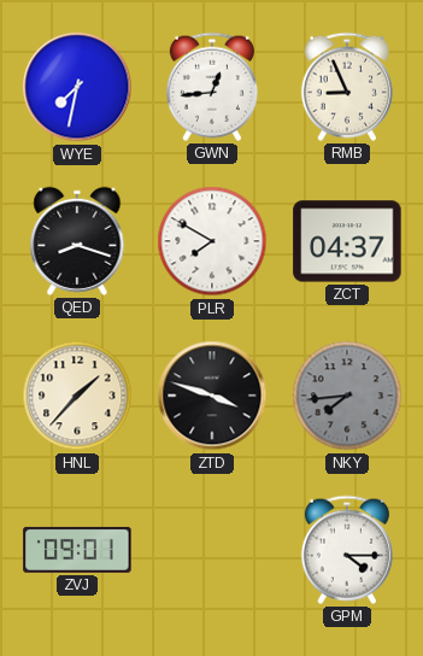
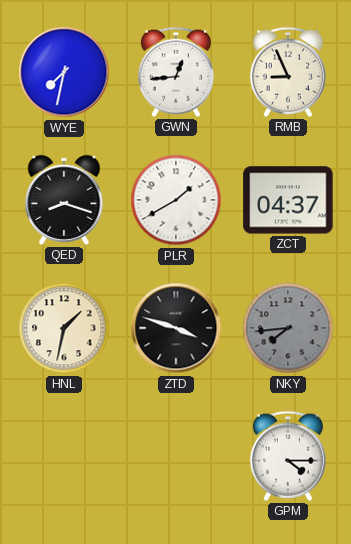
PLR: 7:50 -> 1:40 (176, 200)
HNL: 1:37 -> 1:32 (64, 328)
ZVJ: 09:01 -> none (77, 550)
